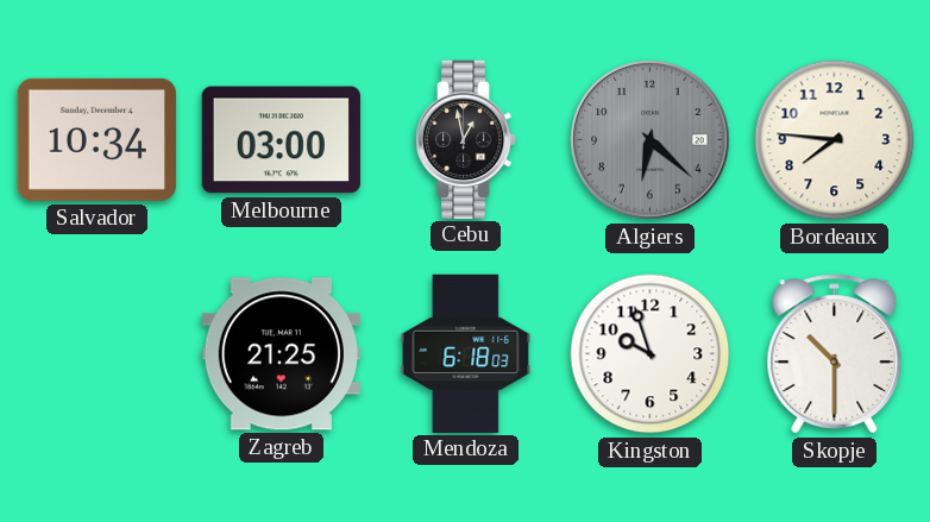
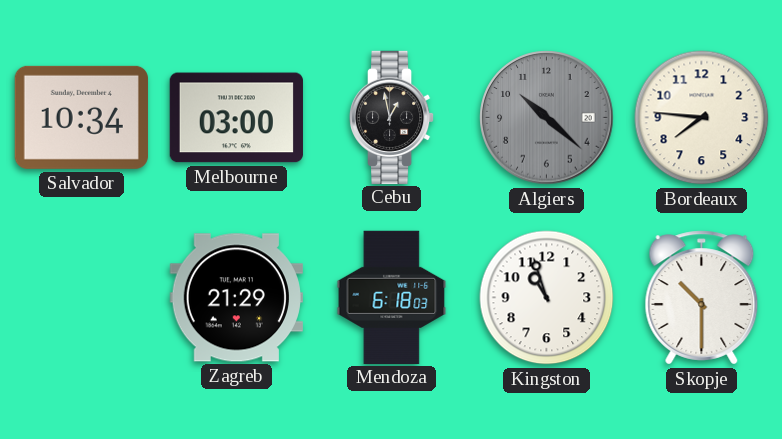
Algiers: 6:22 -> 10:22 (547, 118)
Zagreb: 21:25 -> 21:29 (236, 298)
Kingston: 9:57 -> 10:57 (547, 298)
